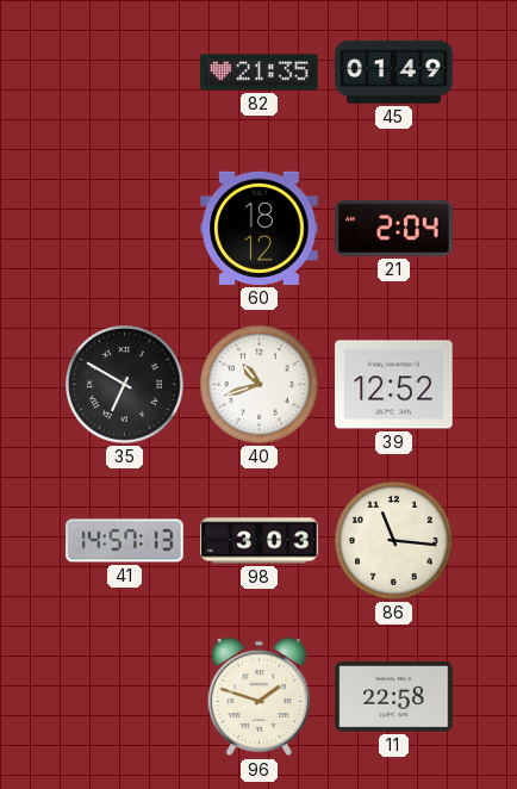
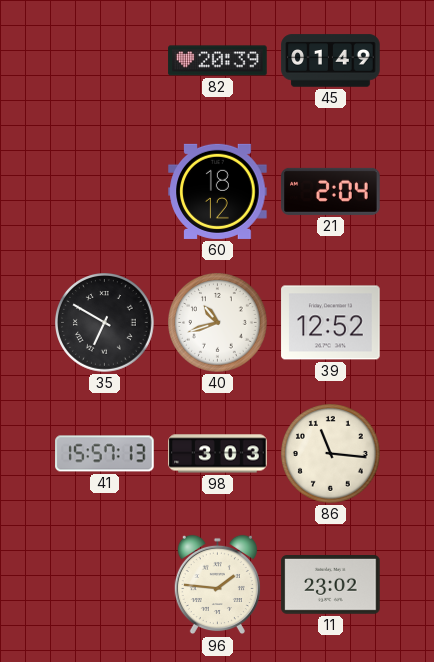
82: 21:35 -> 20:39 (218, 61)
41: 14:57 -> 15:57 (105, 454)
96: 1:48 -> 1:46 (217, 585)
11: 22:58 -> 23:02 (331, 585)
